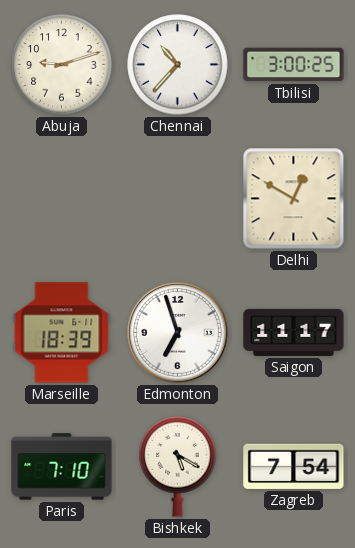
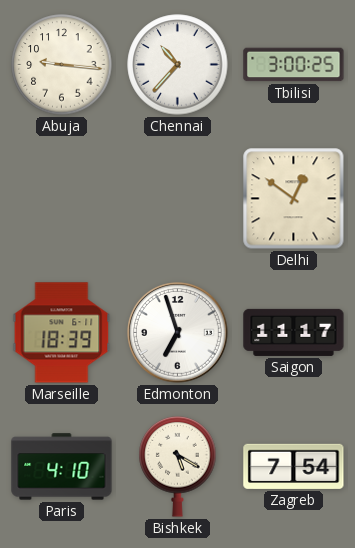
Abuja: 9:12 -> 9:16 (62, 65)
Delhi: 12:50 -> 12:51 (294, 199)
Paris: 7:10 -> 4:10 (62, 467)
